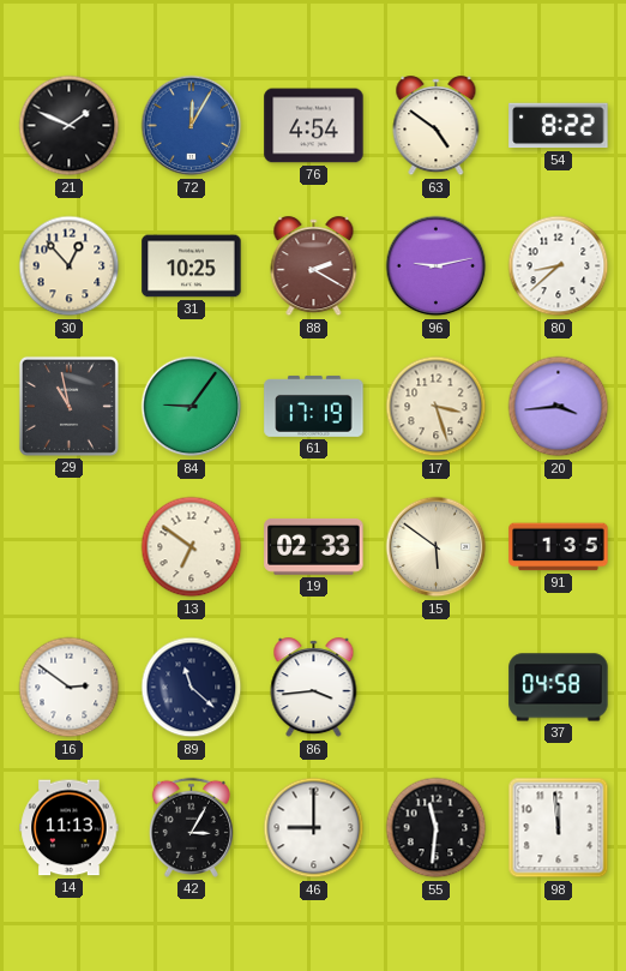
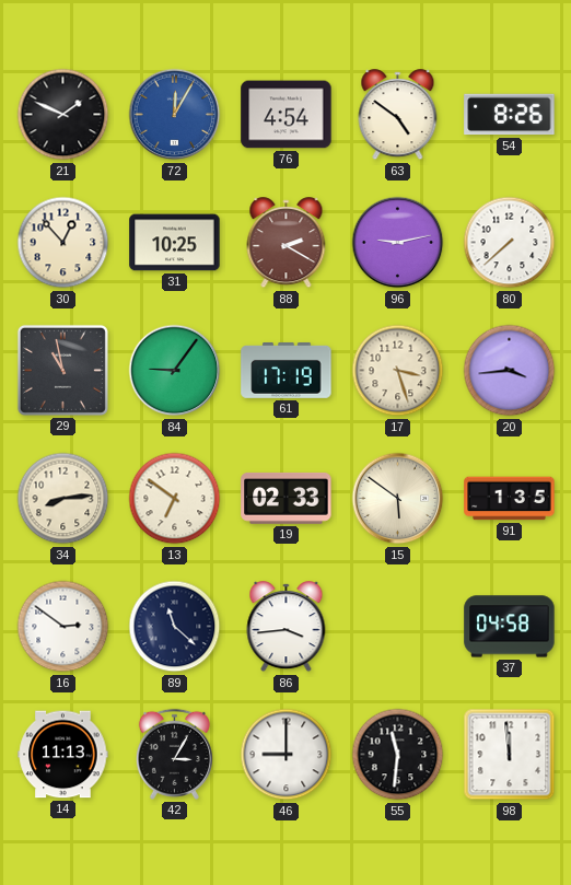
54: 8:22 -> 8:26 (510, 115)
80: 8:38 -> 7:38 (510, 243)
34: none -> 8:14 (63, 499)
